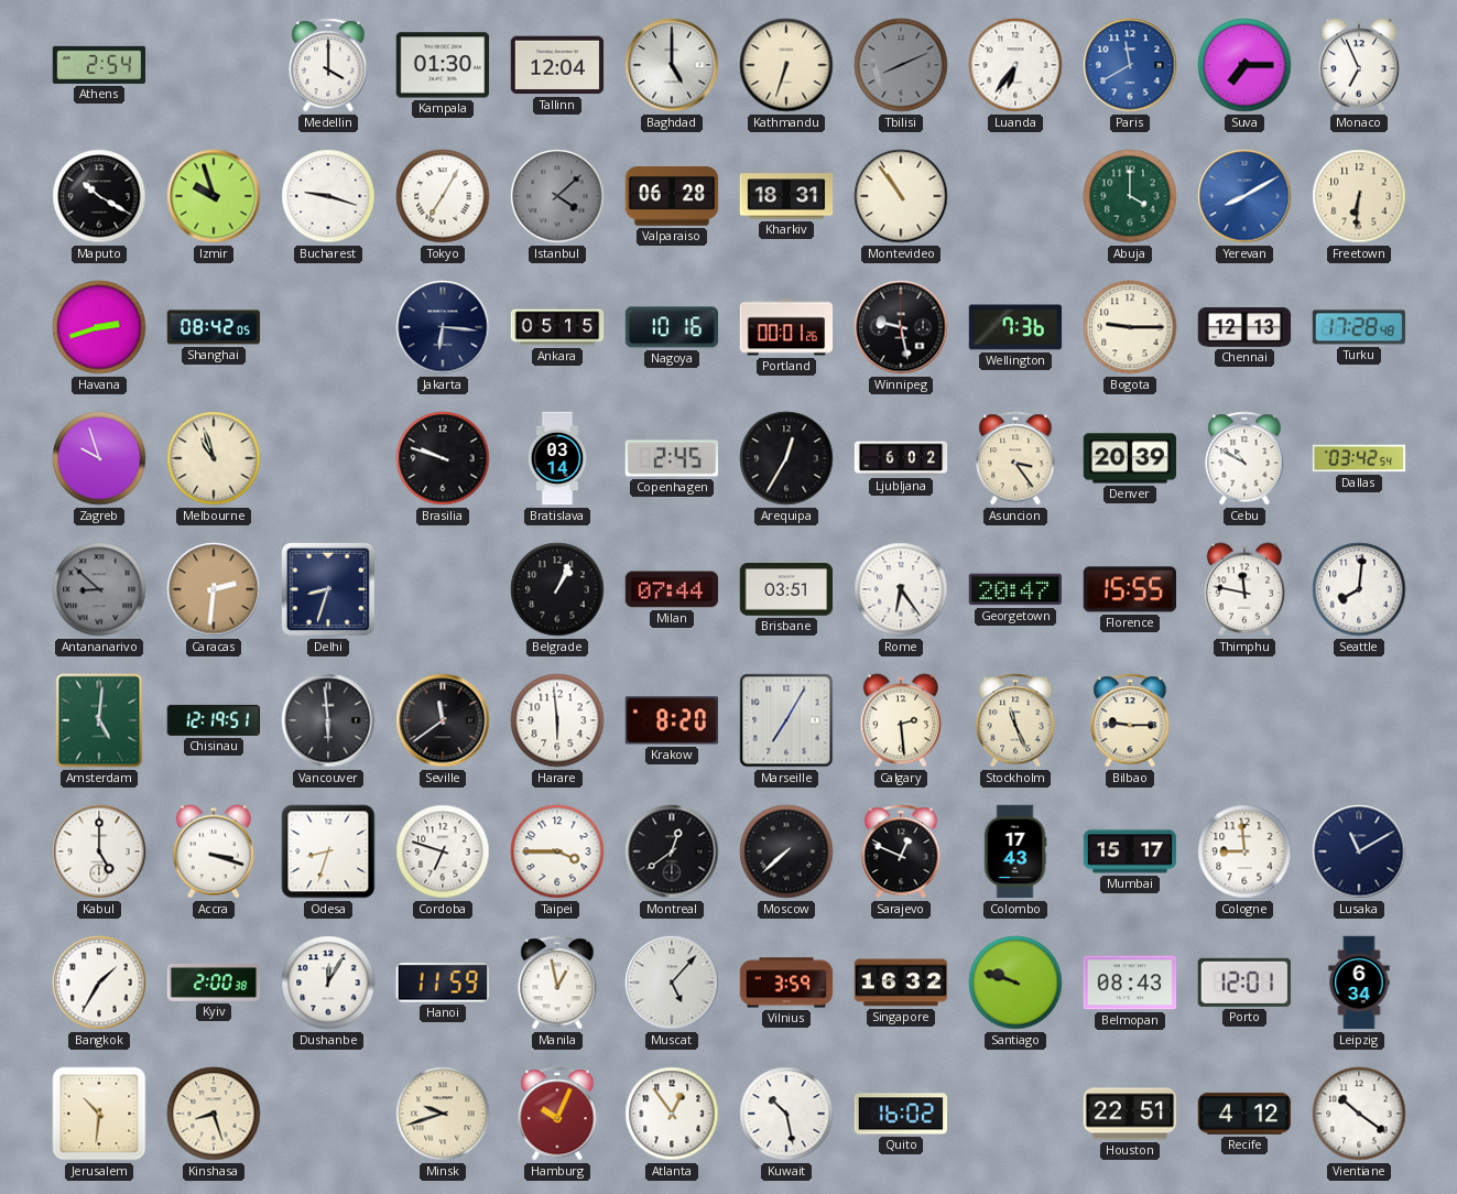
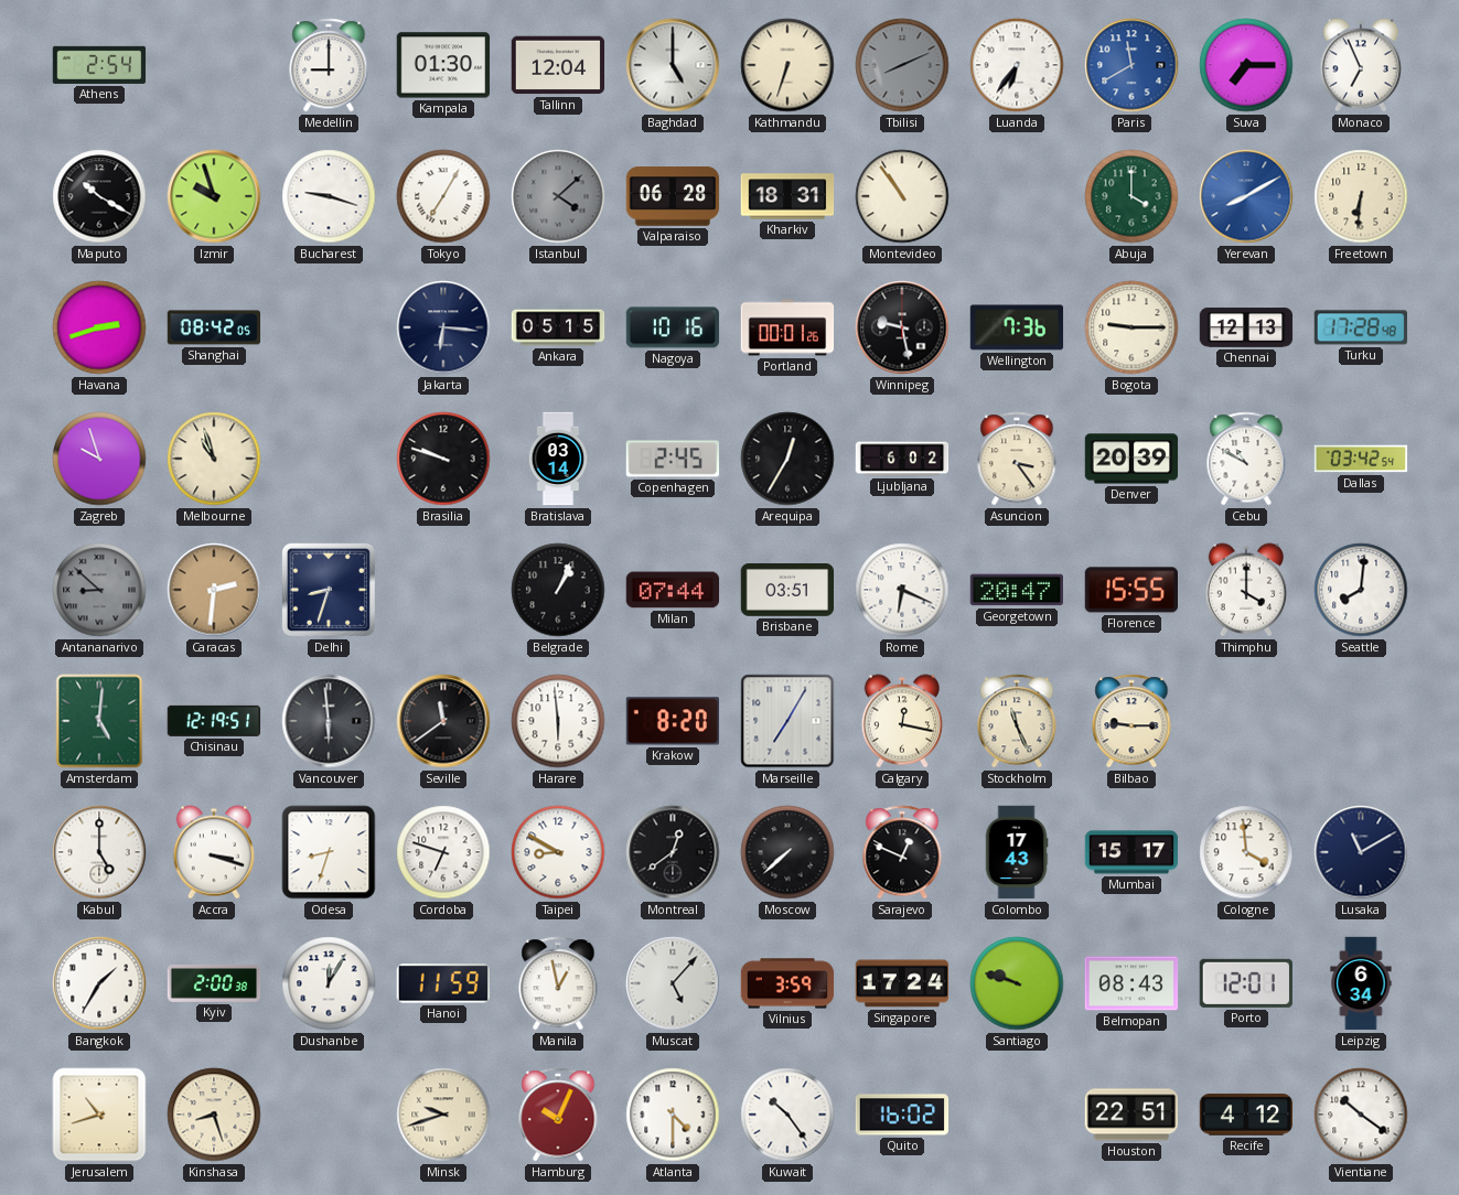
Medellin: 4:00 -> 9:00 (329, 65)
Rome: 6:24 -> 6:19 (902, 590)
Thimphu: 11:47 -> 4:00 (1245, 590)
Calgary: 2:29 -> 12:17 (901, 721)
Taipei: 3:45 -> 8:50 (558, 852)
Cologne: 8:59 -> 3:59 (1246, 852)
Singapore: 16:32 -> 17:24 (902, 983)
Jerusalem: 10:31 -> 10:42 (99, 1115)
Atlanta: 12:54 -> 4:30 (673, 1115)
Kuwait: 10:28 -> 10:24 (787, 1115)
